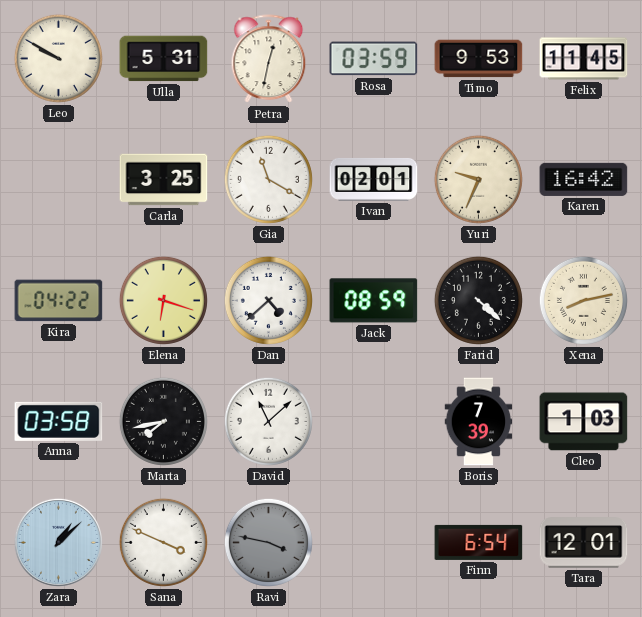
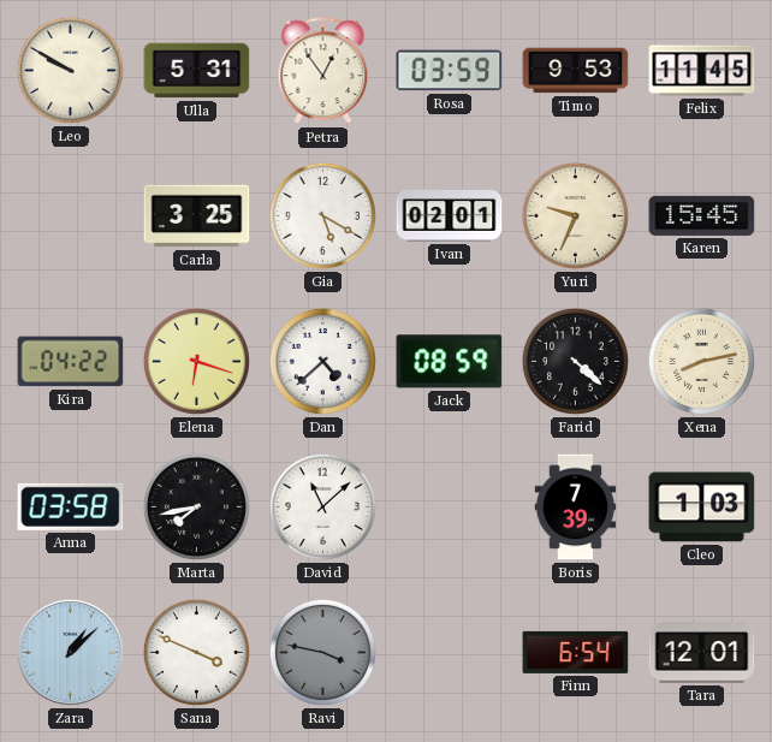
Petra: 12:32 -> 12:54 (323, 71)
Gia: 11:20 -> 5:20 (322, 215)
Karen: 16:42 -> 15:45 (702, 215)
